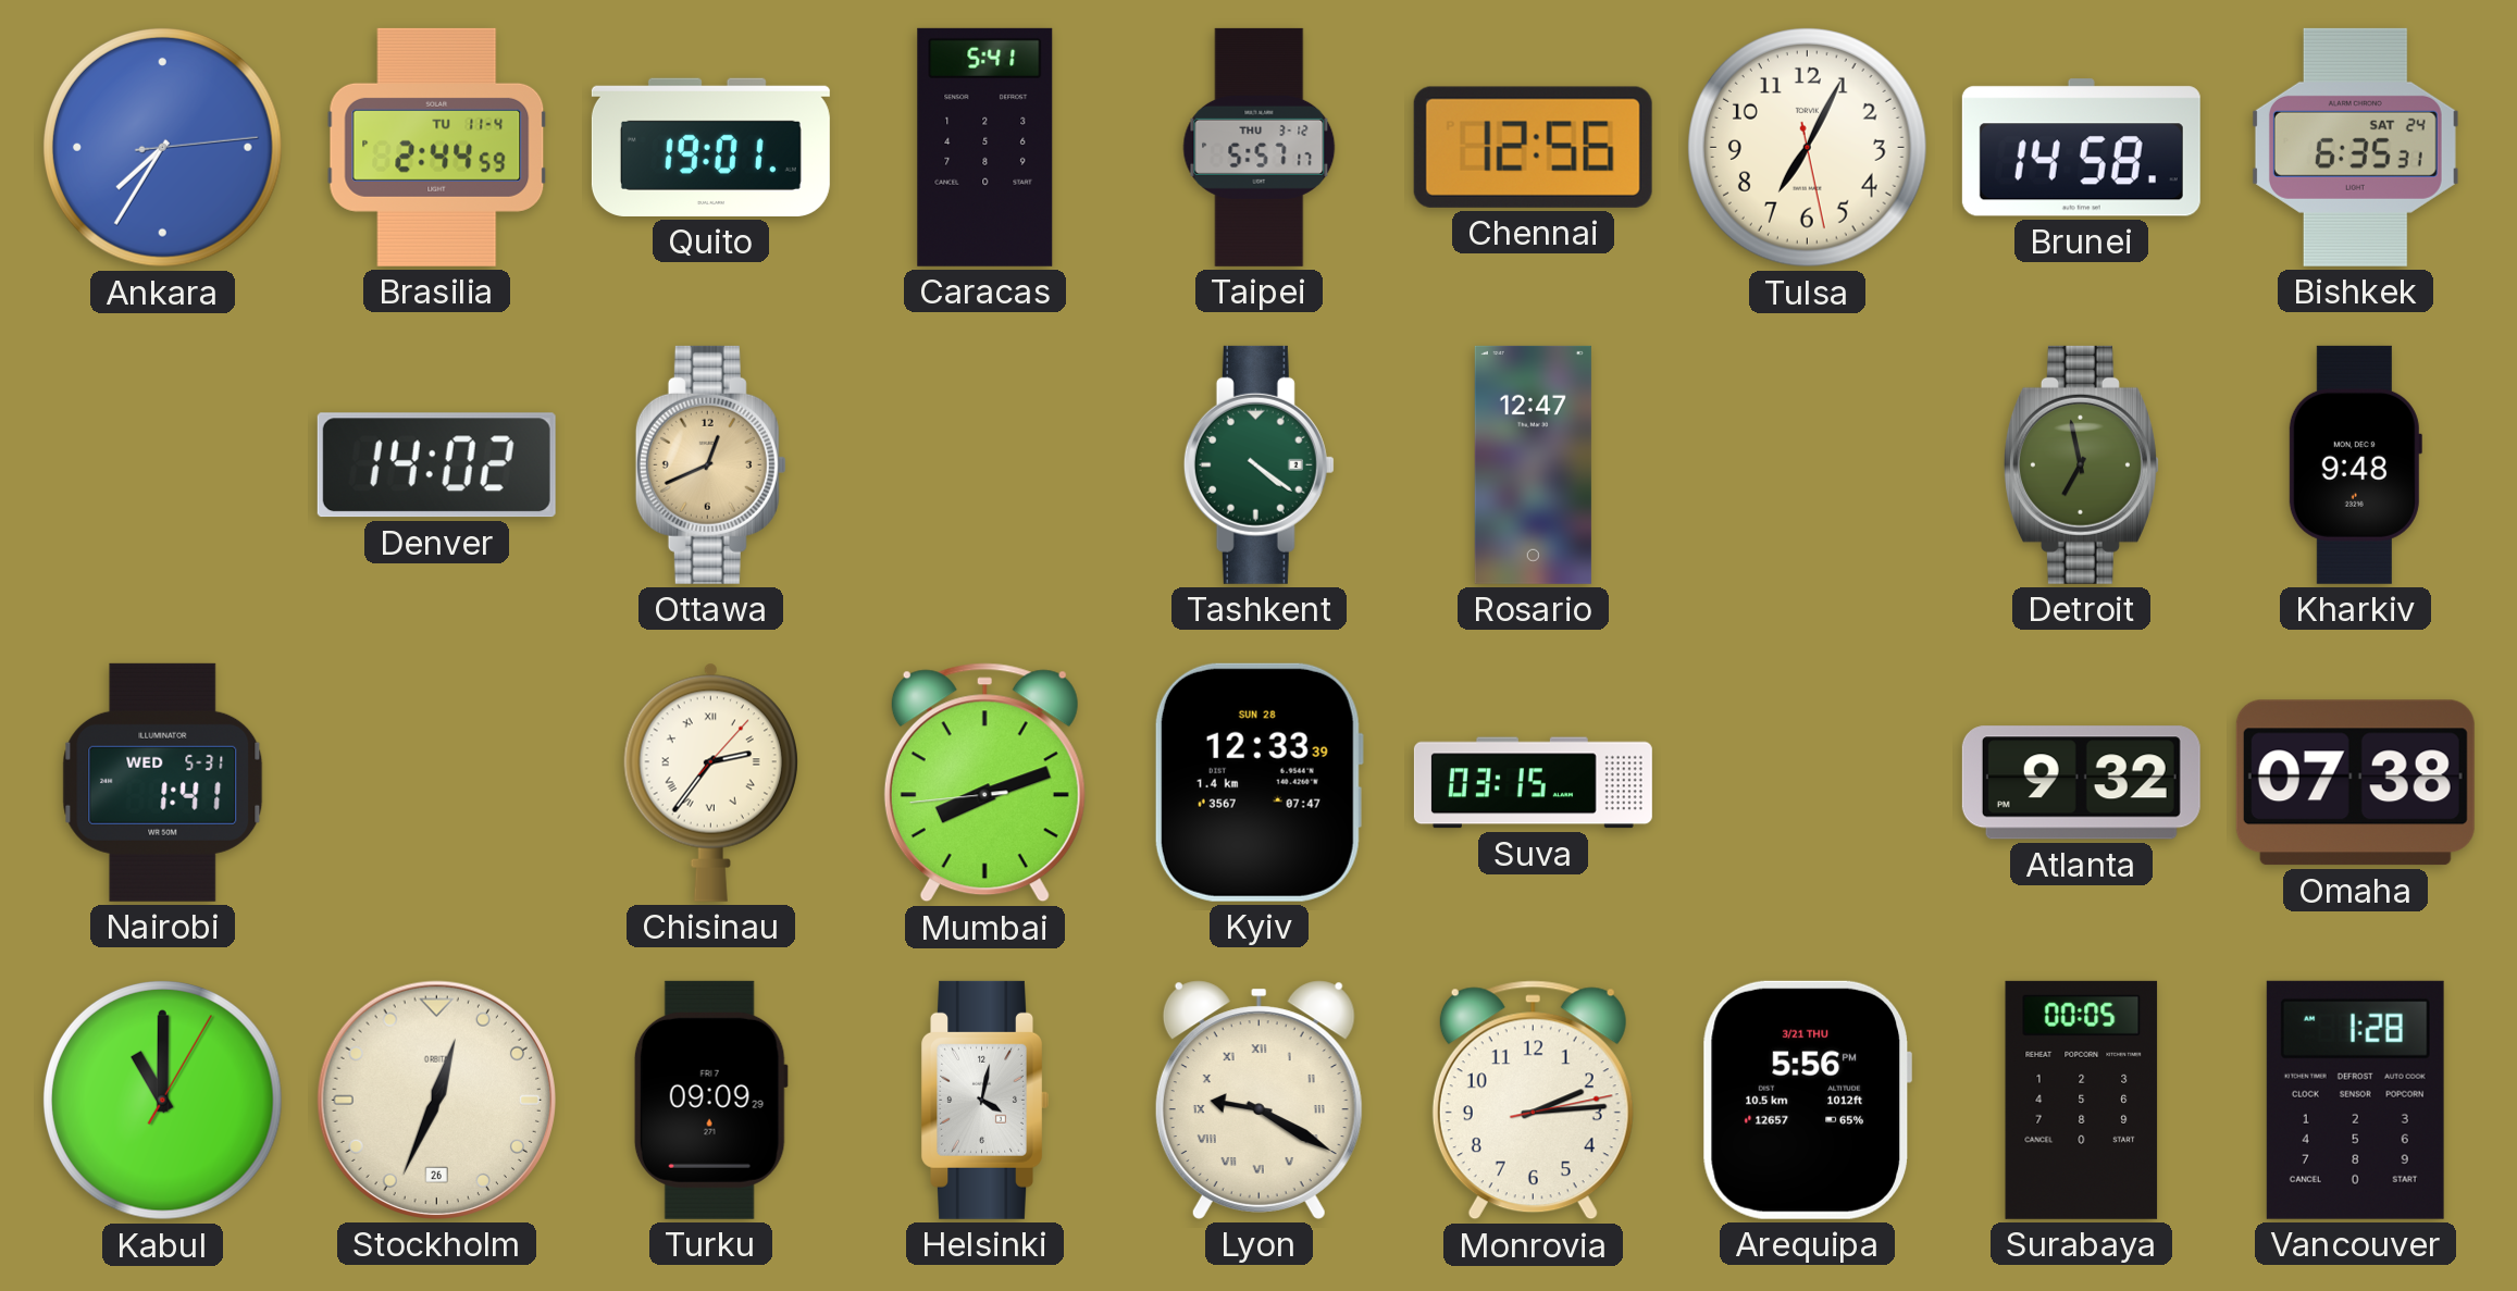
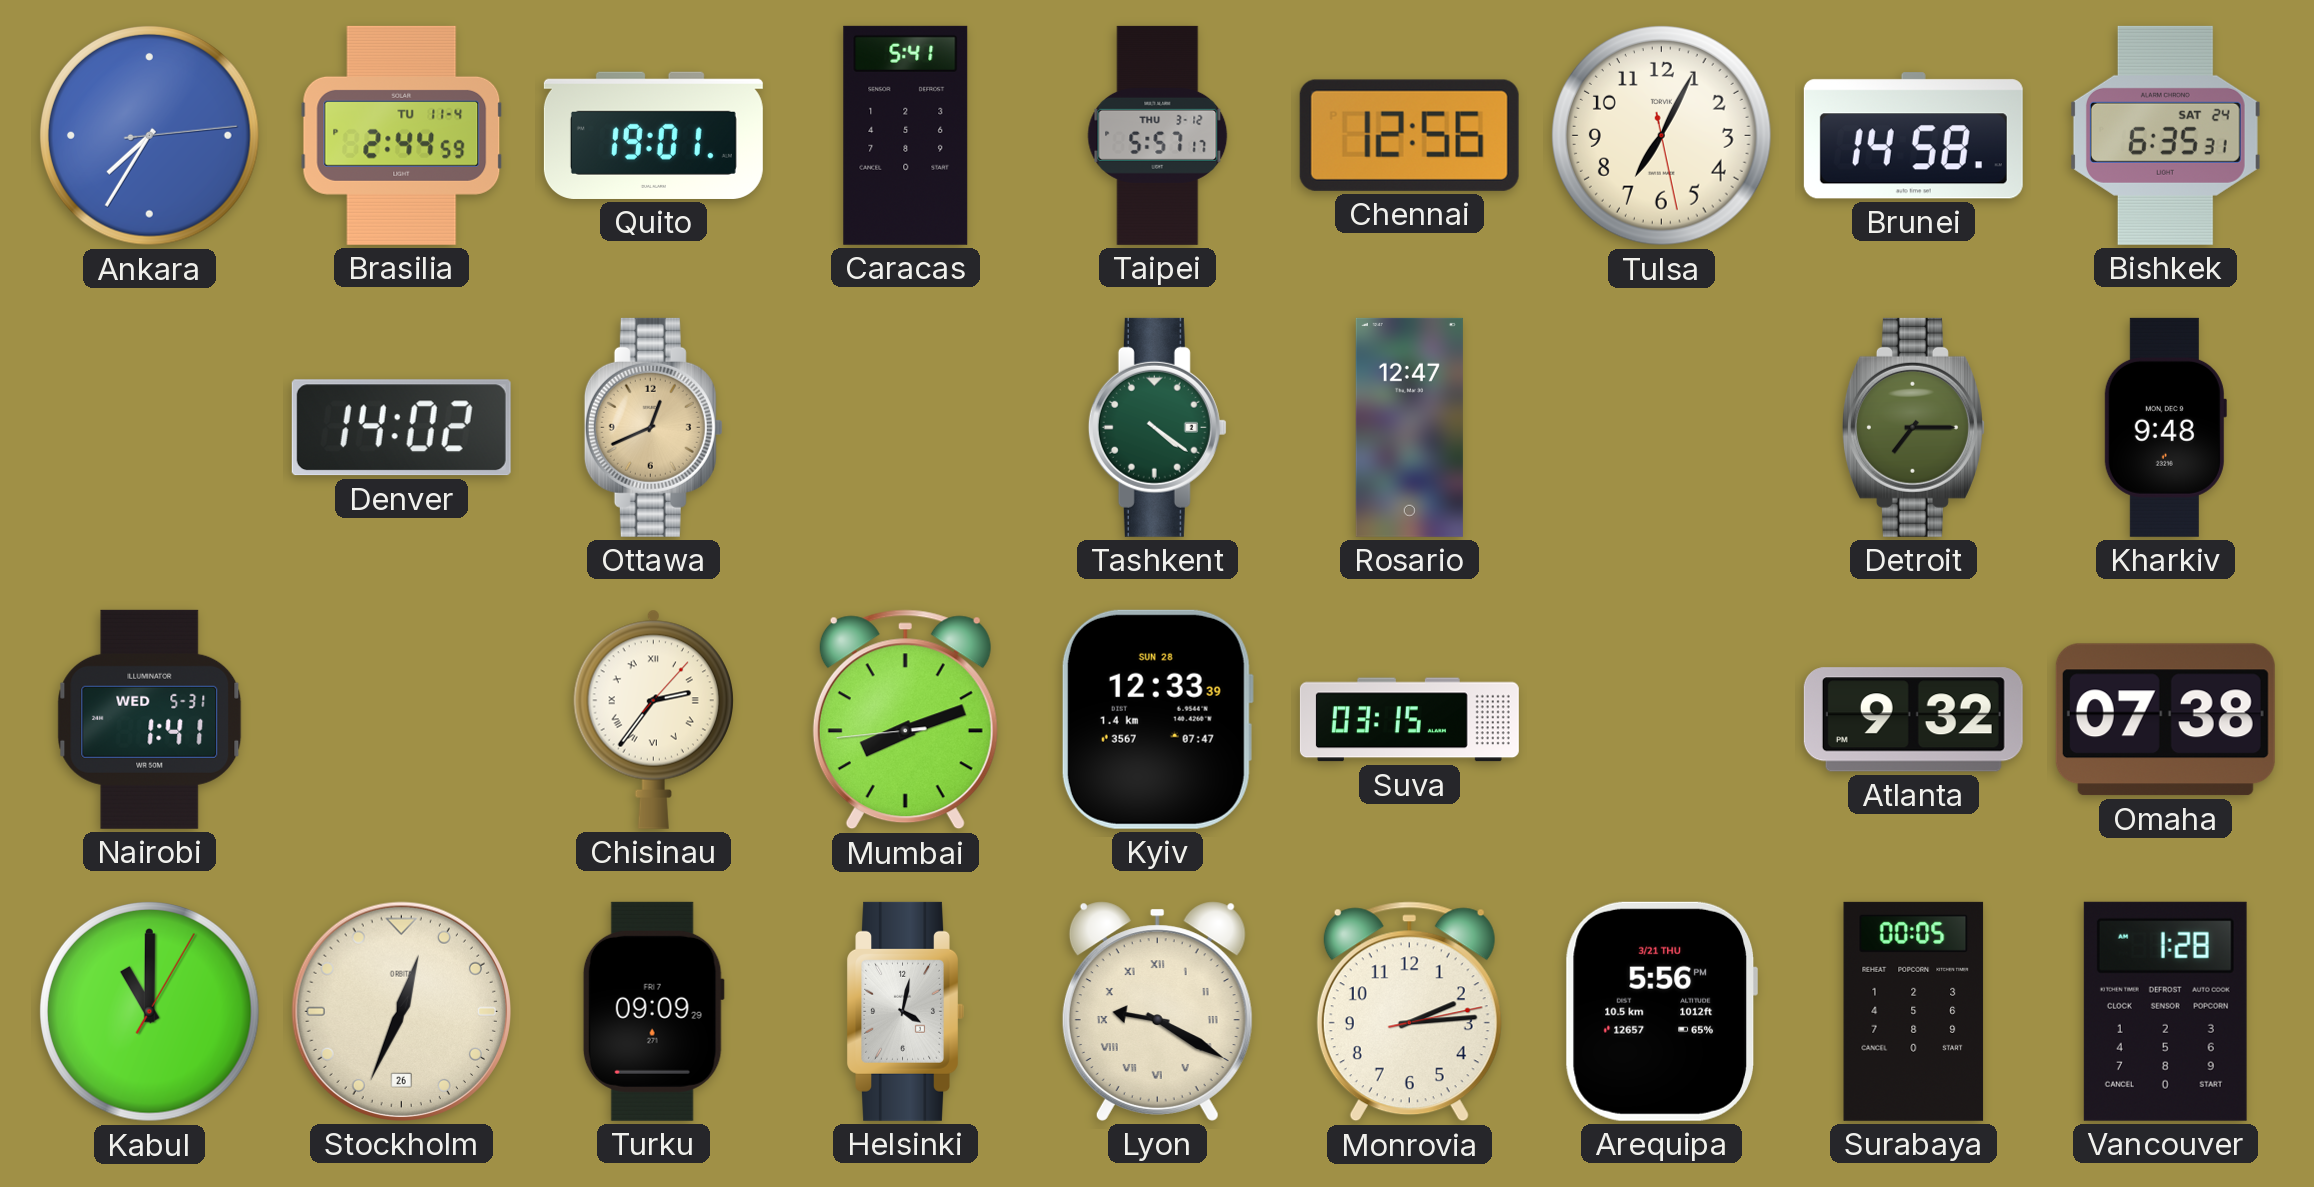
Detroit: 6:58 -> 7:15 (1913, 427)
